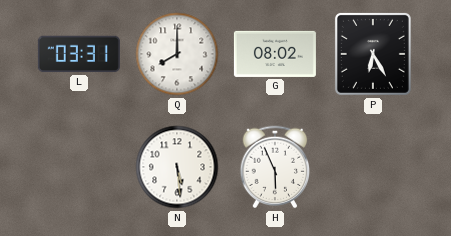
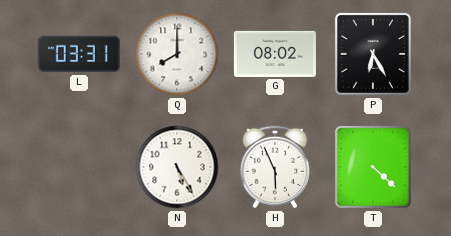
N: 5:29 -> 5:25 (177, 167)
T: none -> 4:22 (373, 167)
